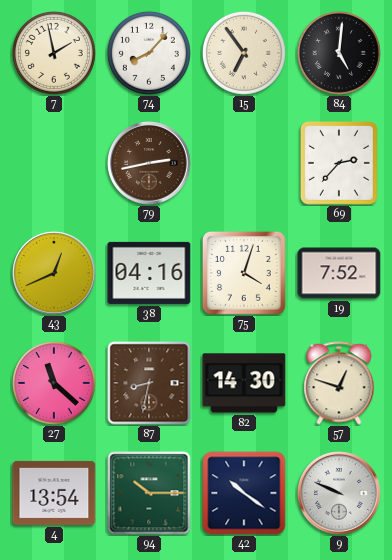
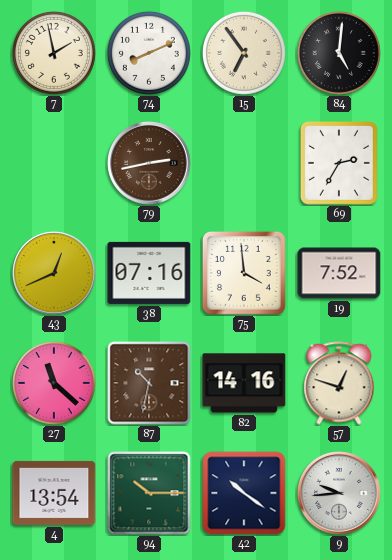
74: 8:07 -> 8:11 (149, 53)
69: 2:37 -> 2:35 (339, 163)
38: 04:16 -> 07:16 (149, 273)
75: 4:03 -> 3:59 (244, 273)
87: 8:32 -> 10:32 (149, 383)
82: 14:30 -> 14:16 (244, 383)
9: 9:49 -> 9:44 (339, 493)
